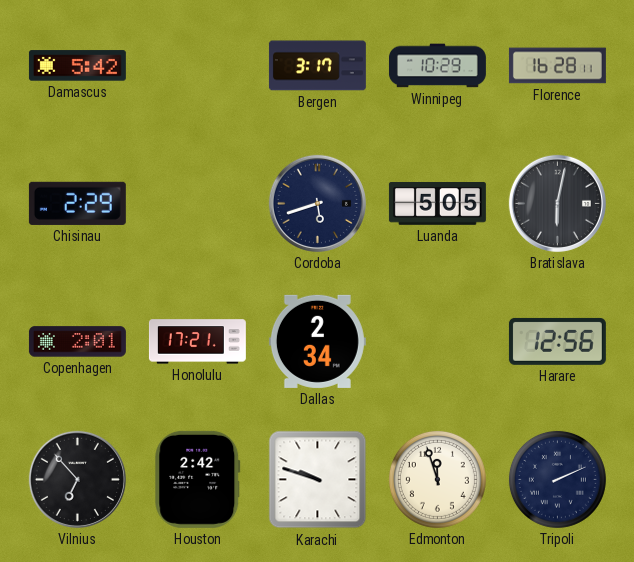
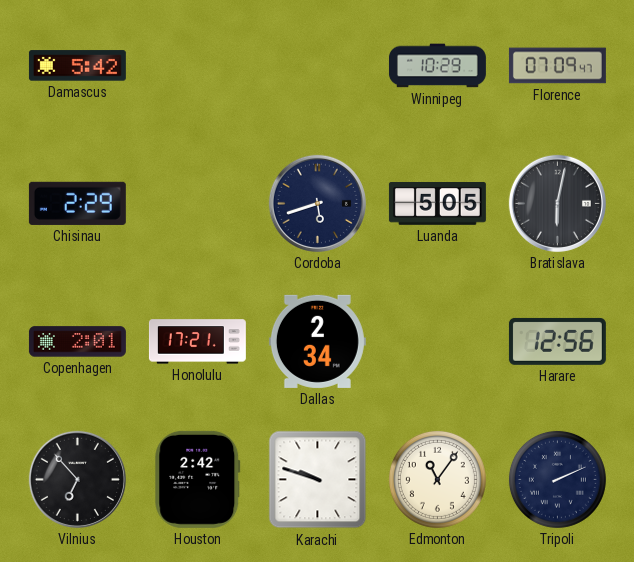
Bergen: 3:17 -> none (317, 66)
Florence: 16:28 -> 07:09 (557, 66)
Edmonton: 11:57 -> 11:06 (437, 479)
